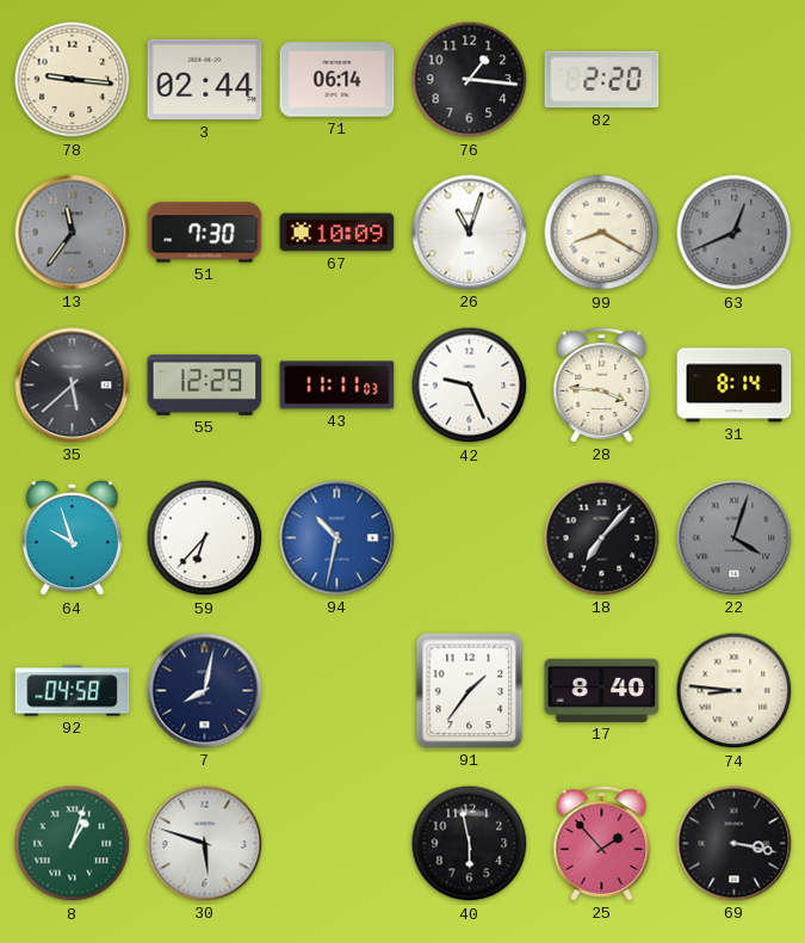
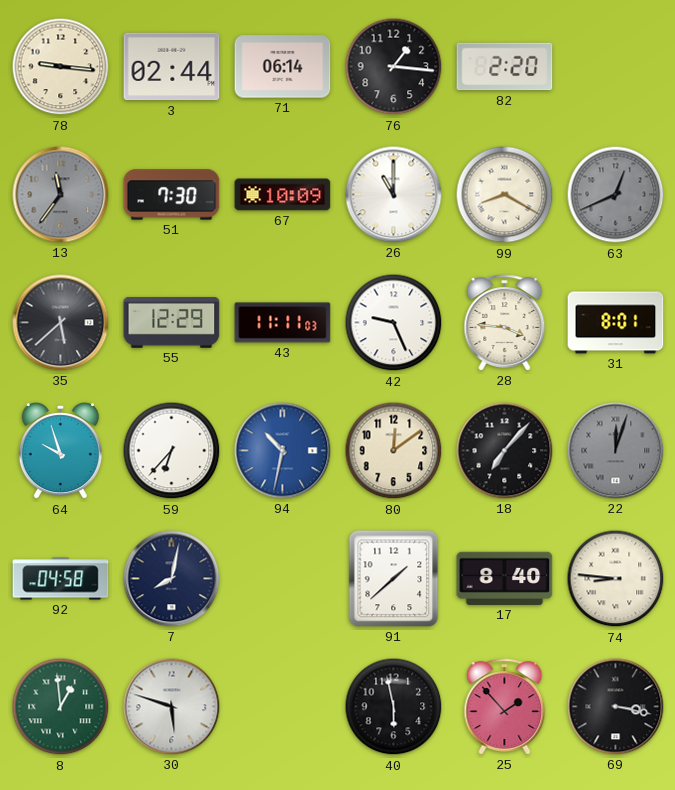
26: 11:03 -> 11:00 (394, 195)
31: 8:14 -> 8:01 (616, 323)
80: none -> 12:09 (394, 451)
22: 4:03 -> 12:03 (616, 451)
91: 1:36 -> 1:38 (394, 579)
8: 1:03 -> 12:59 (61, 707)
